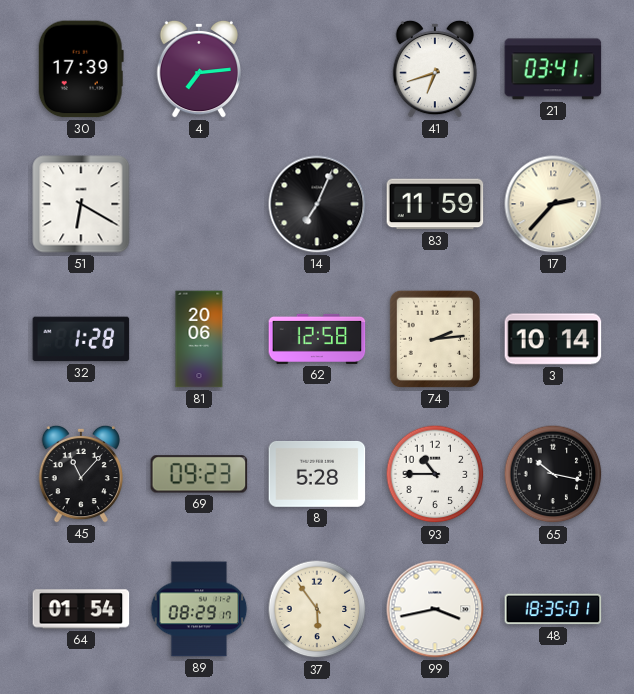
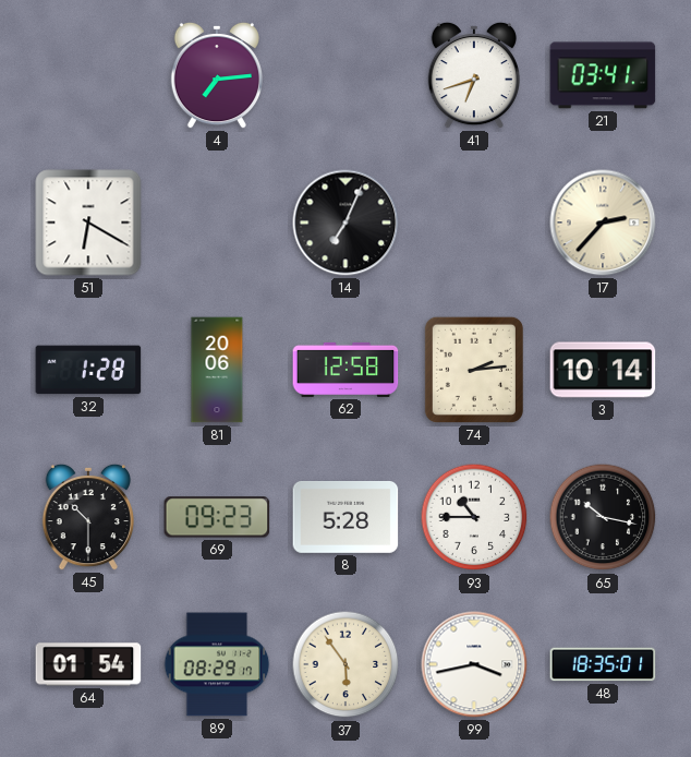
30: 17:39 -> none (81, 69)
83: 11:59 -> none (435, 204)
45: 11:07 -> 10:30 (87, 517)
